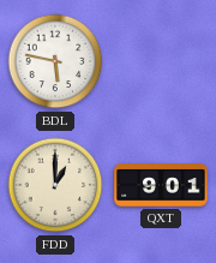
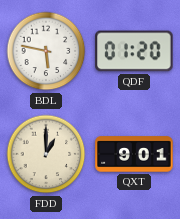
QDF: none -> 01:20 (134, 51)
